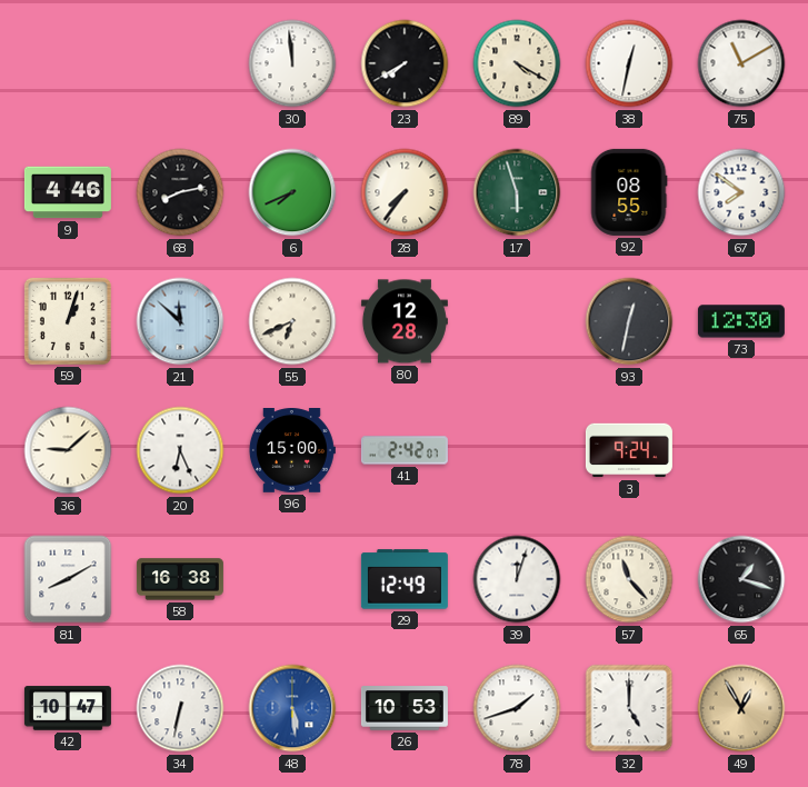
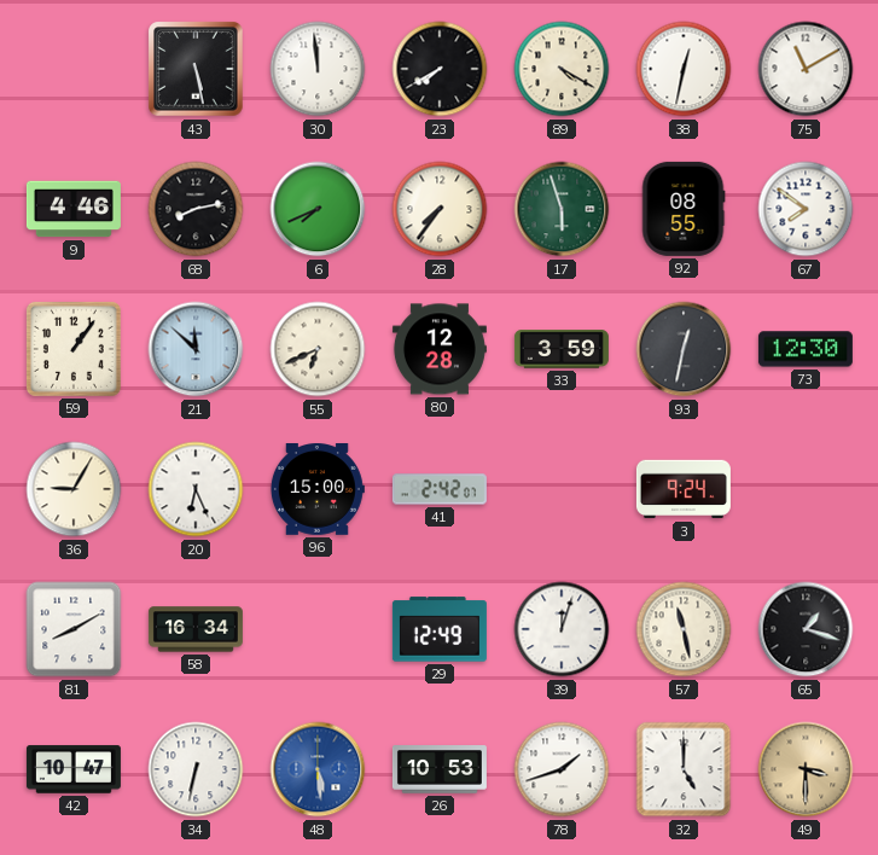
43: none -> 5:28 (196, 69)
59: 1:03 -> 1:06 (74, 349)
33: none -> 3:59 (562, 349)
36: 9:08 -> 9:05 (74, 489)
58: 16:38 -> 16:34 (196, 629)
57: 11:23 -> 11:28 (684, 629)
49: 12:55 -> 3:30 (806, 769)
